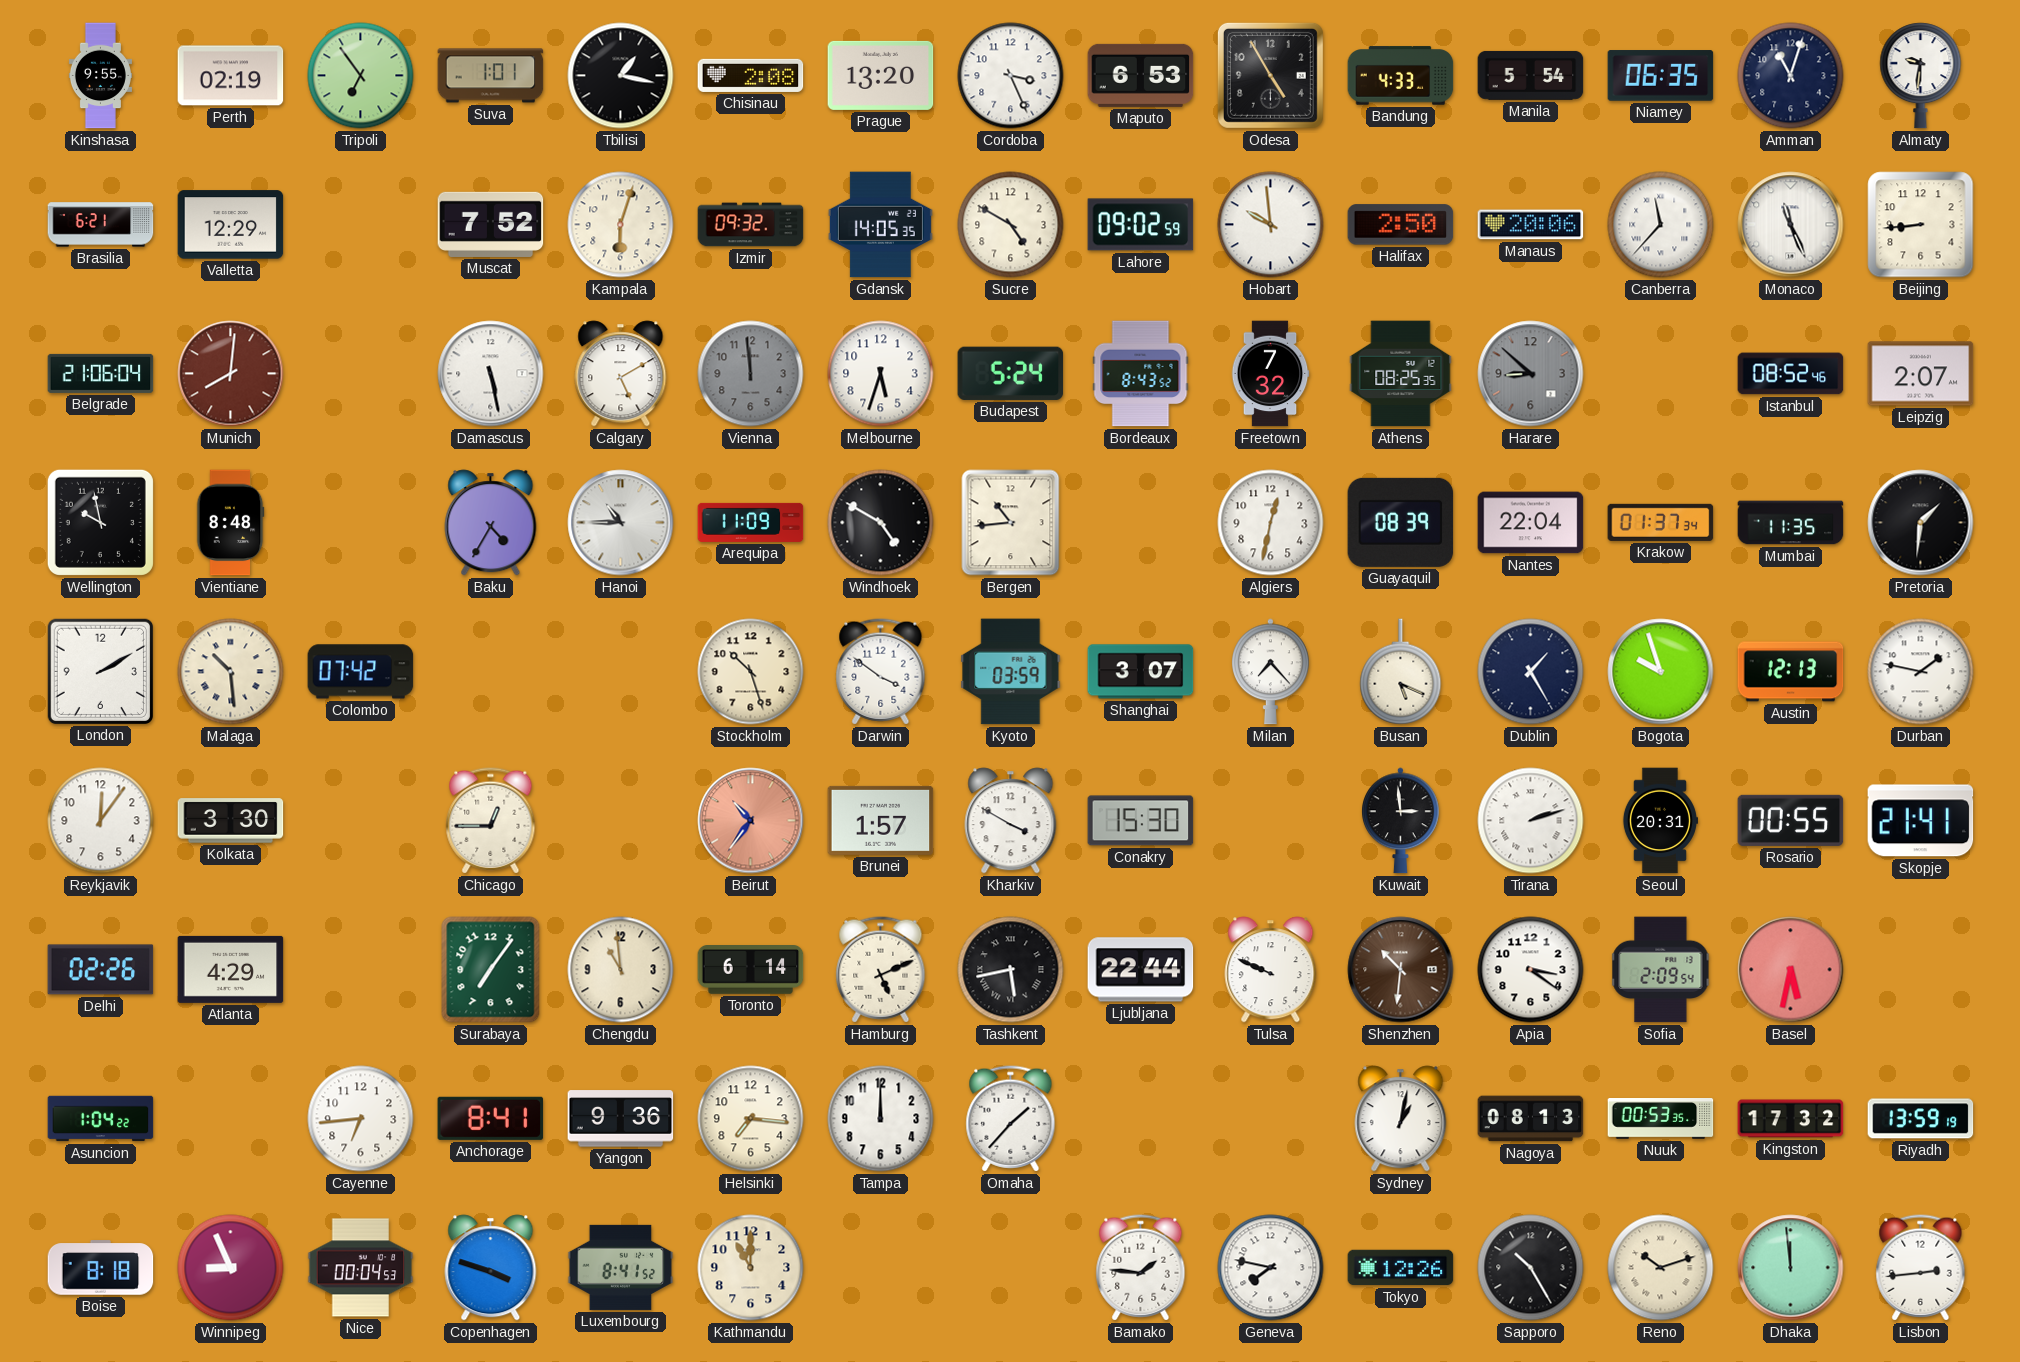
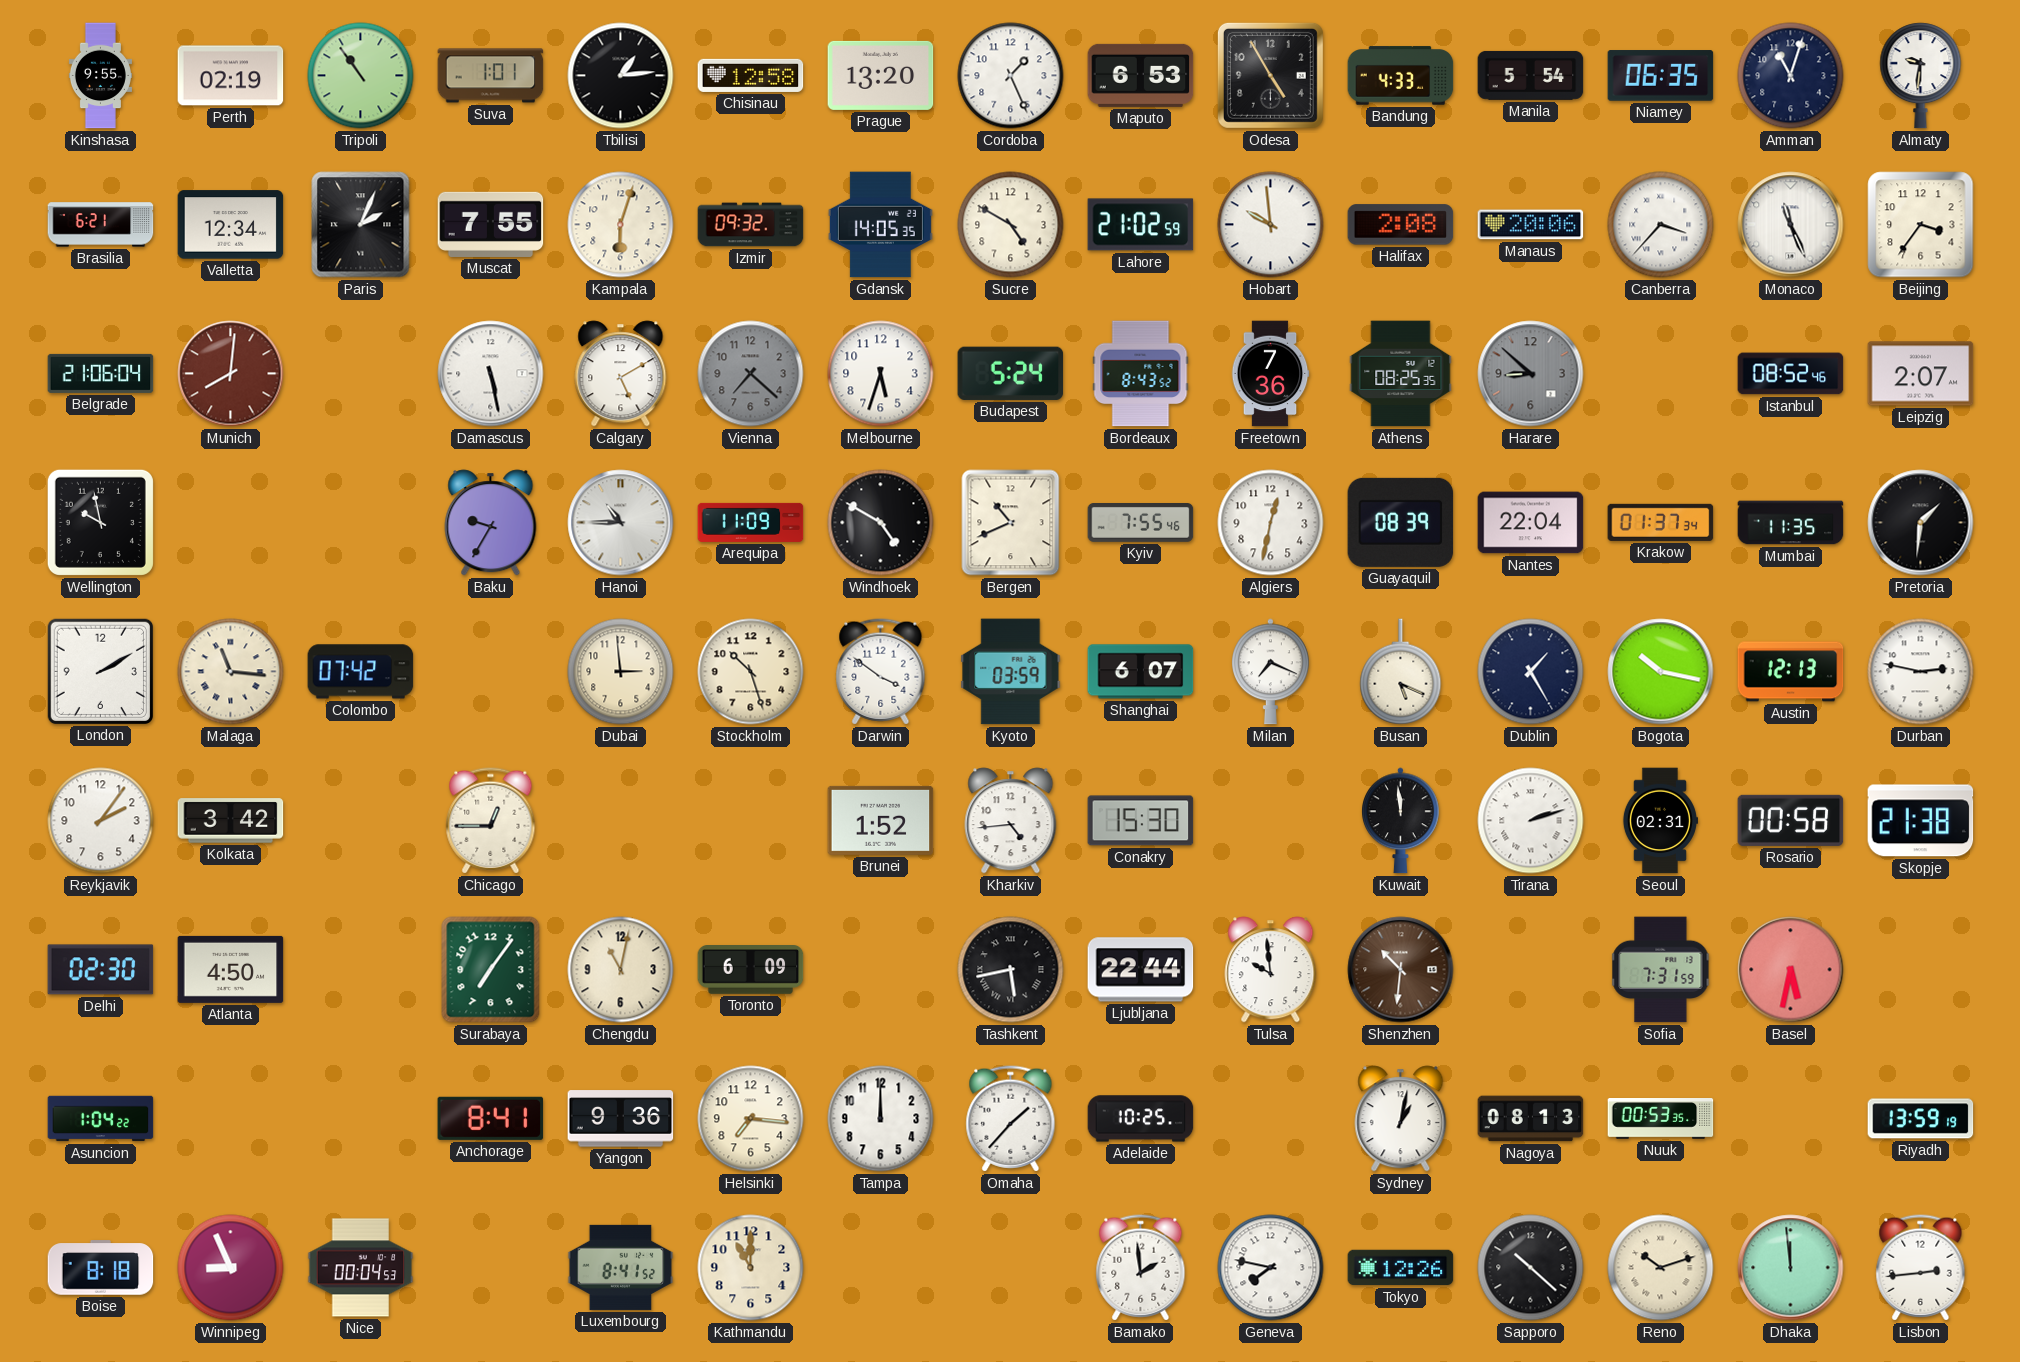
Tripoli: 6:54 -> 10:54 (361, 76)
Tbilisi: 1:17 -> 1:14 (621, 76)
Chisinau: 2:08 -> 12:58 (751, 75)
Cordoba: 3:26 -> 1:26 (1011, 76)
Valletta: 12:29 -> 12:34 (231, 225)
Paris: none -> 2:04 (361, 225)
Muscat: 7:52 -> 7:55 (491, 224)
Lahore: 09:02 -> 21:02 (1141, 225)
Halifax: 2:50 -> 2:08 (1401, 225)
Canberra: 11:37 -> 3:37 (1661, 225)
Beijing: 8:44 -> 3:36 (1921, 225)
Vienna: 11:59 -> 7:22 (751, 374)
Freetown: 7:32 -> 7:36 (1270, 374)
Vientiane: 8:48 -> none (230, 523)
Baku: 4:35 -> 9:35 (491, 523)
Bergen: 10:44 -> 10:41 (1011, 523)
Kyiv: none -> 7:55 (1141, 523)
Malaga: 10:29 -> 11:16 (231, 672)
Dubai: none -> 2:59 (621, 672)
Shanghai: 3:07 -> 6:07 (1141, 672)
Milan: 7:23 -> 7:19 (1271, 672)
Bogota: 9:57 -> 10:17 (1661, 672)
Durban: 1:47 -> 2:47 (1921, 672)
Reykjavik: 12:06 -> 2:06 (101, 821)
Kolkata: 3:30 -> 3:42 (231, 821)
Beirut: 10:36 -> none (751, 821)
Brunei: 1:57 -> 1:52 (881, 820)
Kharkiv: 3:50 -> 4:44 (1011, 821)
Kuwait: 2:59 -> 11:59 (1401, 821)
Seoul: 20:31 -> 02:31 (1659, 821)
Rosario: 00:55 -> 00:58 (1791, 820)
Skopje: 21:41 -> 21:38 (1921, 821)
Delhi: 02:26 -> 02:30 (101, 970)
Atlanta: 4:29 -> 4:50 (231, 969)
Chengdu: 10:59 -> 11:02 (621, 970)
Toronto: 6:14 -> 6:09 (751, 970)
Hamburg: 5:11 -> none (881, 970)
Tulsa: 9:49 -> 9:59 (1271, 970)
Apia: 3:21 -> none (1531, 970)
Sofia: 2:09 -> 7:31 (1661, 970)
Cayenne: 6:44 -> none (361, 1119)
Adelaide: none -> 10:25 (1141, 1119)
Kingston: 17:32 -> none (1791, 1119)
Copenhagen: 3:48 -> none (491, 1268)
Bamako: 1:46 -> 1:59 (1141, 1268)
Sapporo: 10:25 -> 10:22 (1531, 1268)
